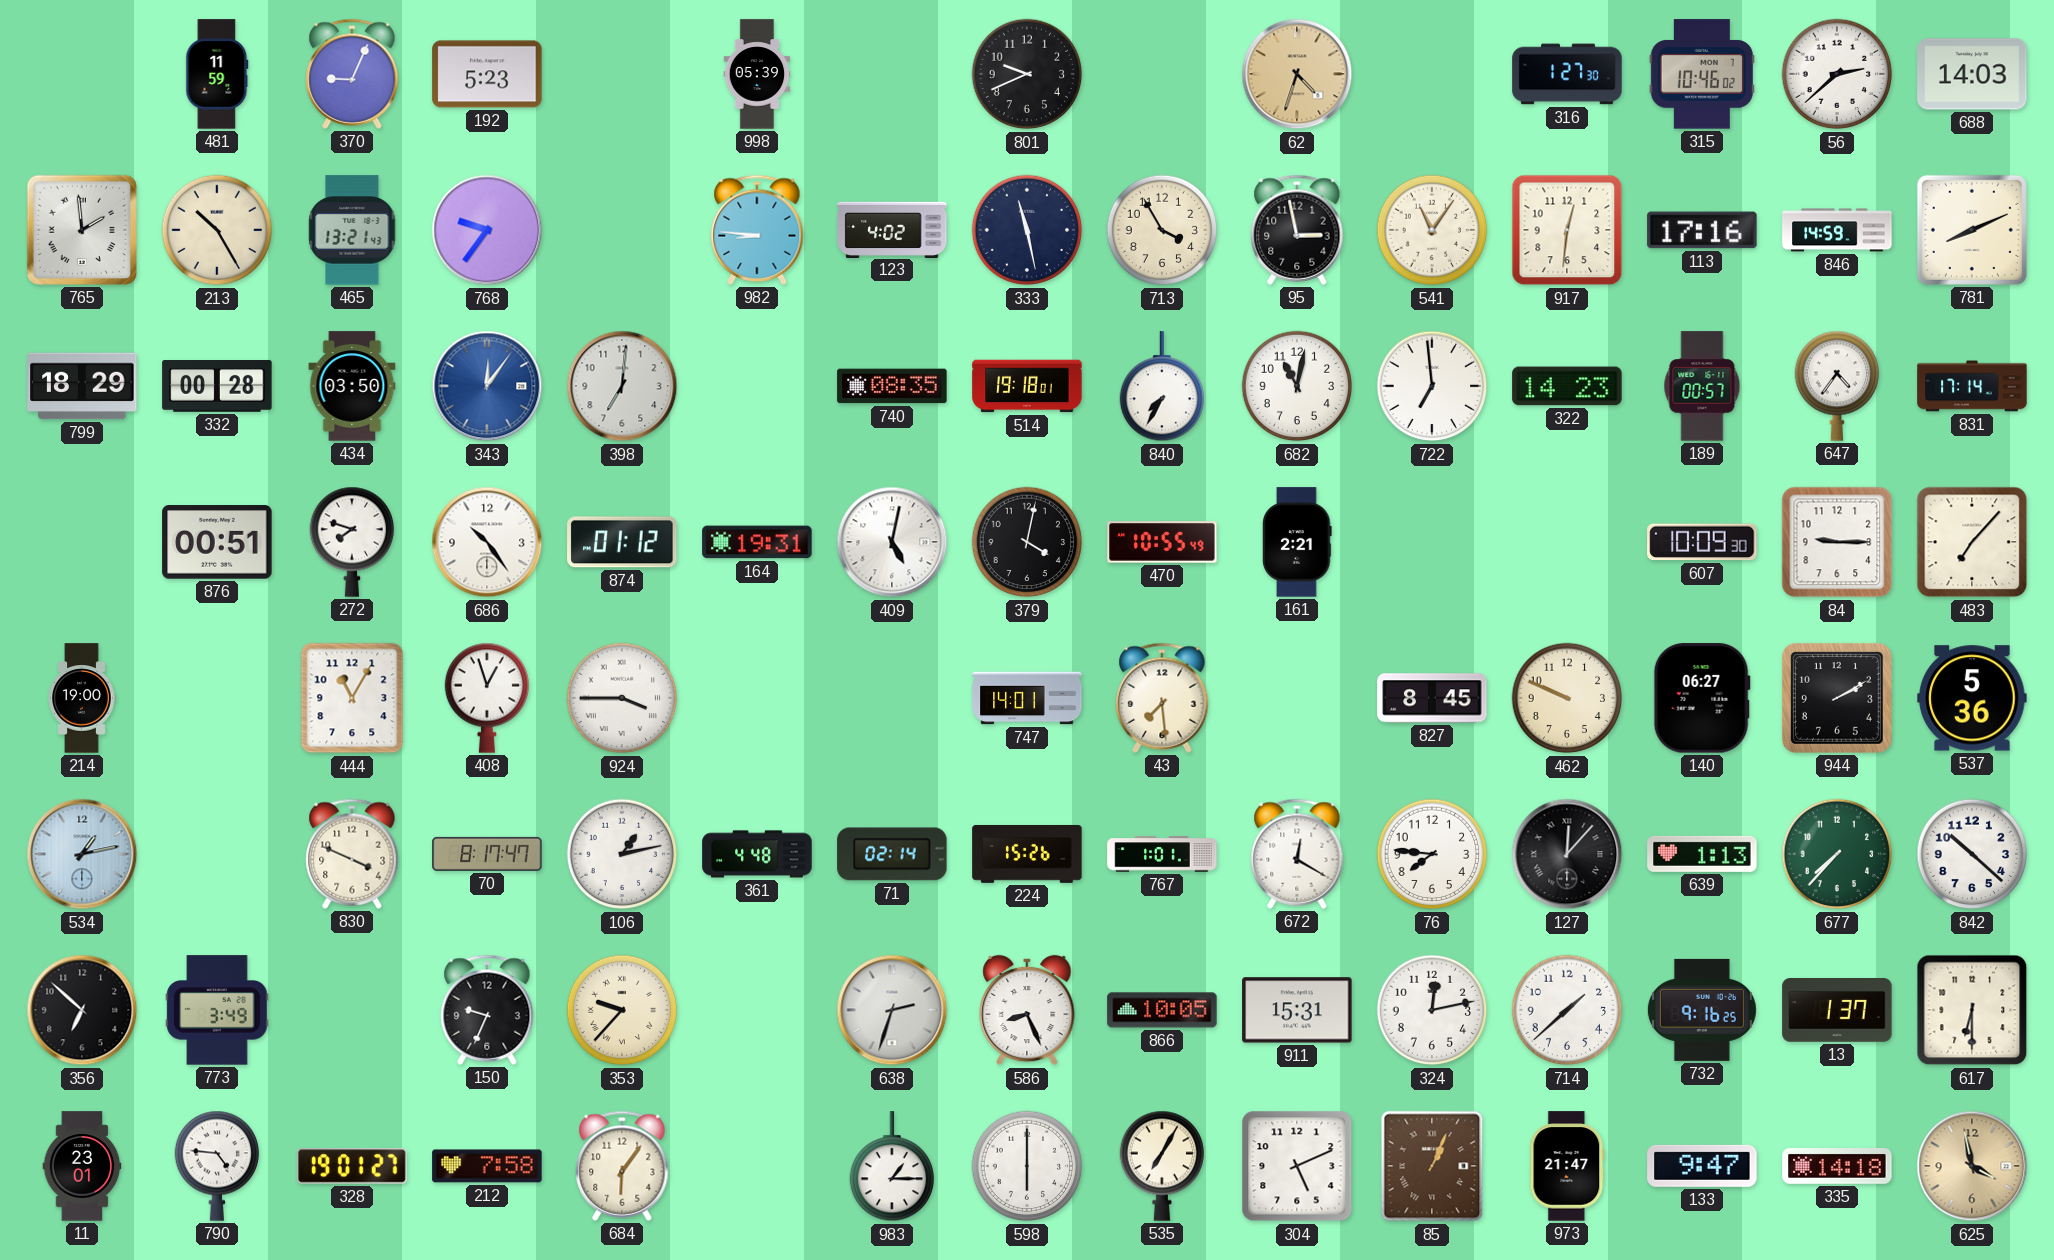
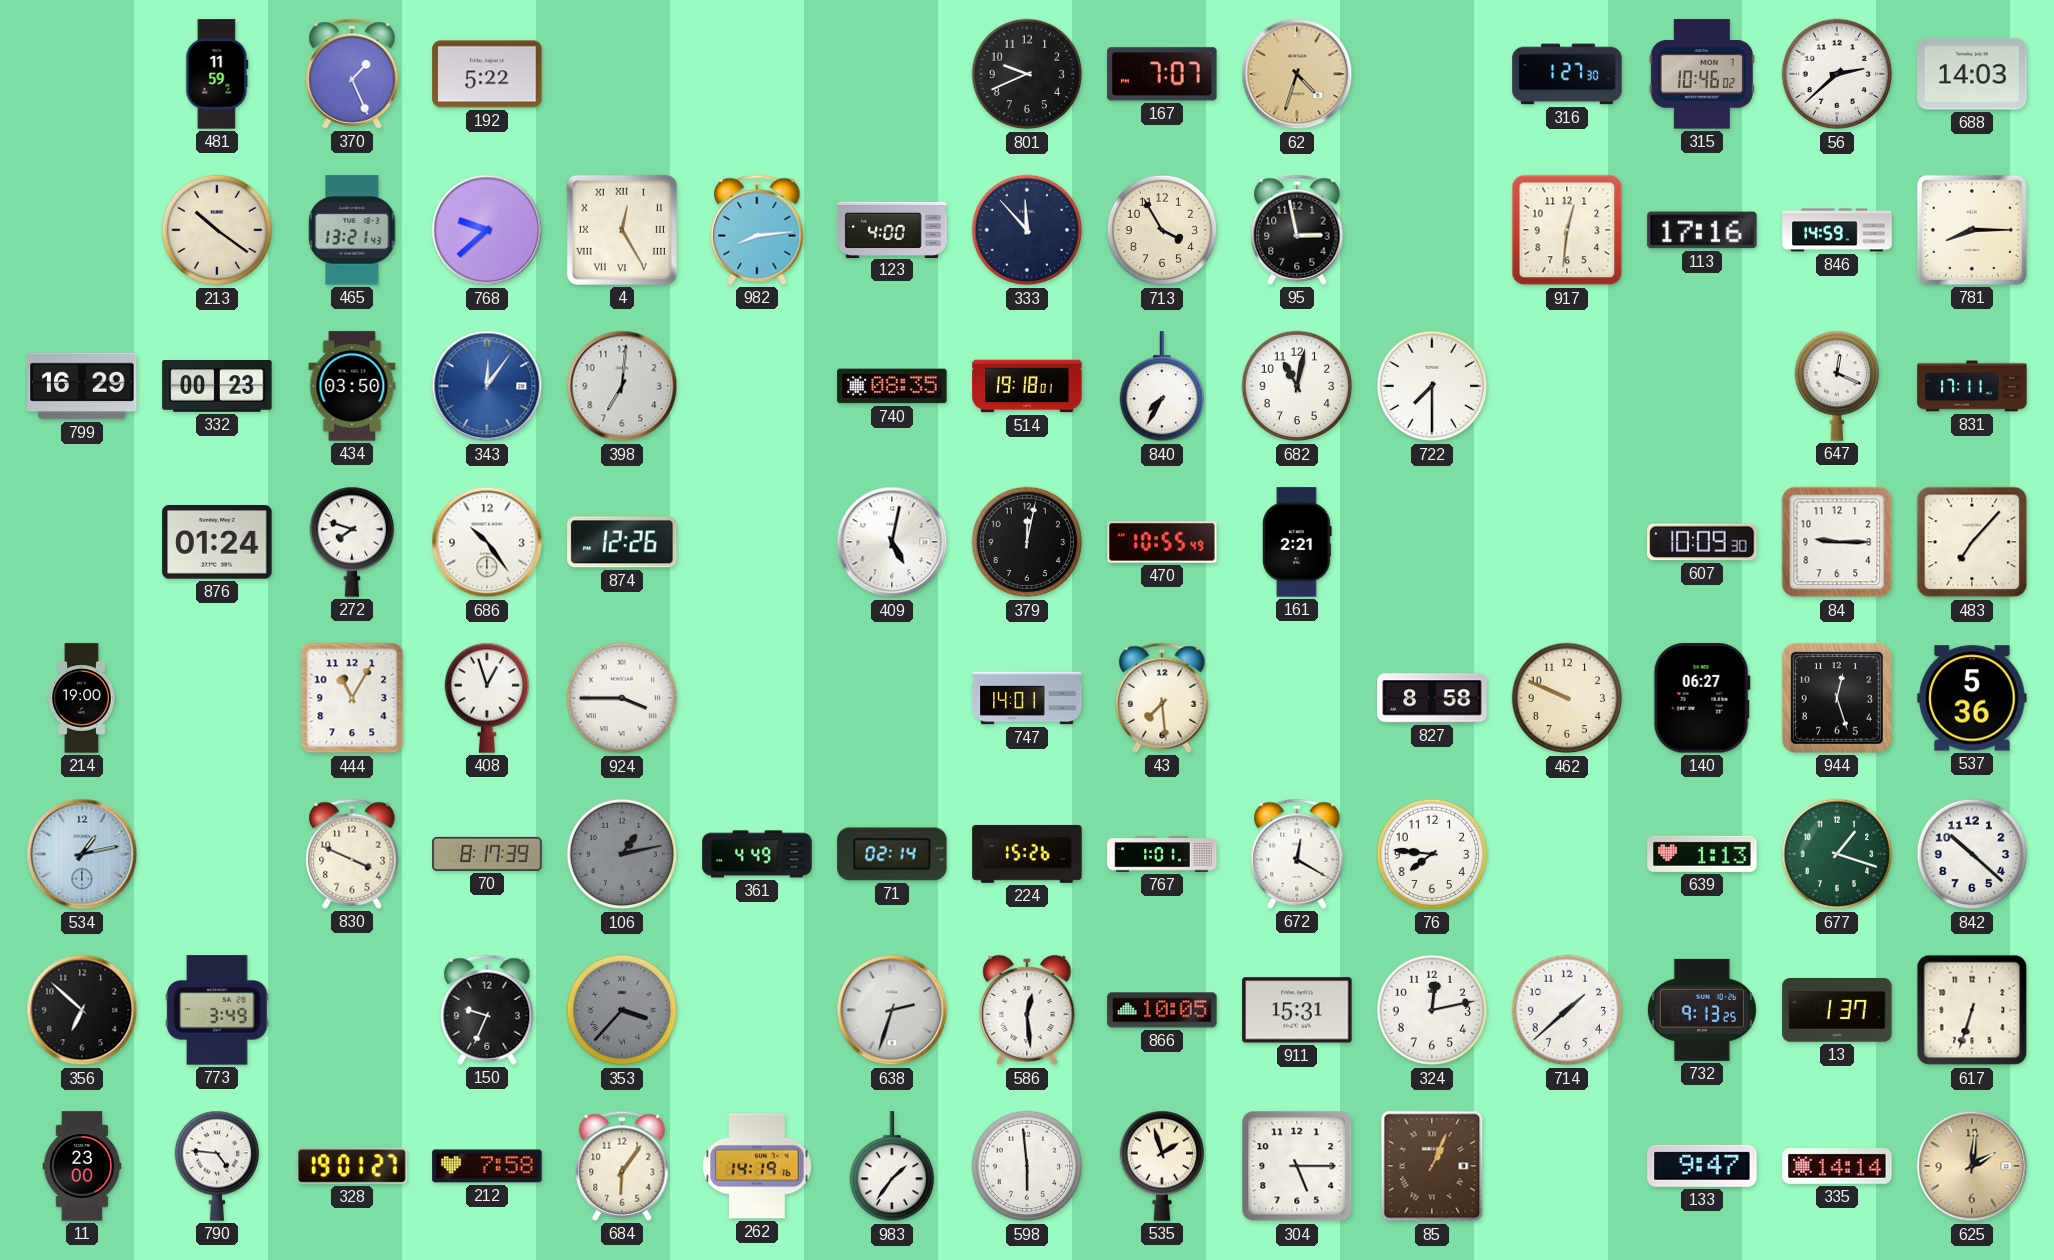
370: 9:04 -> 1:26 (352, 74)
192: 5:23 -> 5:22 (487, 74)
998: 05:39 -> none (757, 74)
167: none -> 7:07 (1162, 74)
765: 1:59 -> none (82, 230)
213: 10:25 -> 10:21 (217, 230)
768: 9:36 -> 9:38 (487, 230)
4: none -> 12:25 (622, 230)
982: 8:46 -> 8:14 (757, 230)
123: 4:02 -> 4:00 (892, 229)
333: 11:28 -> 11:53 (1027, 230)
541: 11:06 -> none (1432, 230)
781: 8:11 -> 8:15 (1972, 230)
799: 18:29 -> 16:29 (82, 386)
332: 00:28 -> 00:23 (217, 387)
722: 6:59 -> 7:30 (1432, 386)
322: 14:23 -> none (1567, 386)
189: 00:57 -> none (1702, 386)
647: 4:36 -> 12:19 (1836, 386)
831: 17:14 -> 17:11 (1972, 386)
876: 00:51 -> 01:24 (217, 542)
874: 01:12 -> 12:26 (622, 542)
164: 19:31 -> none (757, 542)
379: 4:02 -> 12:02 (1027, 542)
827: 8:45 -> 8:58 (1432, 698)
944: 2:10 -> 12:27 (1837, 698)
70: 8:17:47 -> 8:17:39 (487, 854)
106 dial: white -> grey (622, 854)
361: 4:48 -> 4:49 (757, 854)
127: 12:07 -> none (1567, 854)
677: 7:37 -> 1:18 (1837, 854)
353: 9:37 -> 3:37 (622, 1010)
353 dial: cream -> grey (622, 1010)
586: 8:26 -> 12:29 (1027, 1010)
732: 9:16 -> 9:13 (1702, 1010)
617: 6:30 -> 6:33 (1972, 1010)
11: 23:01 -> 23:00 (82, 1166)
262: none -> 14:19 (757, 1166)
983: 1:15 -> 1:36 (891, 1167)
598: 6:00 -> 5:59 (1027, 1166)
535: 7:05 -> 1:57 (1161, 1166)
304: 5:11 -> 5:15 (1297, 1166)
973: 21:47 -> none (1567, 1166)
335: 14:18 -> 14:14 (1837, 1167)
625: 3:58 -> 2:01 (1972, 1166)
